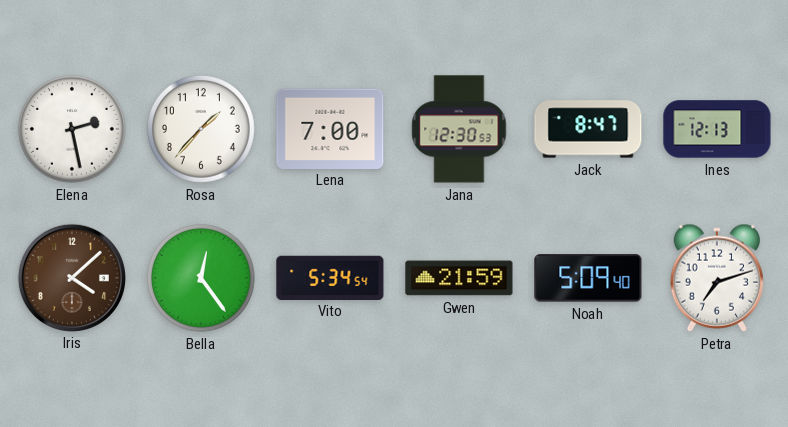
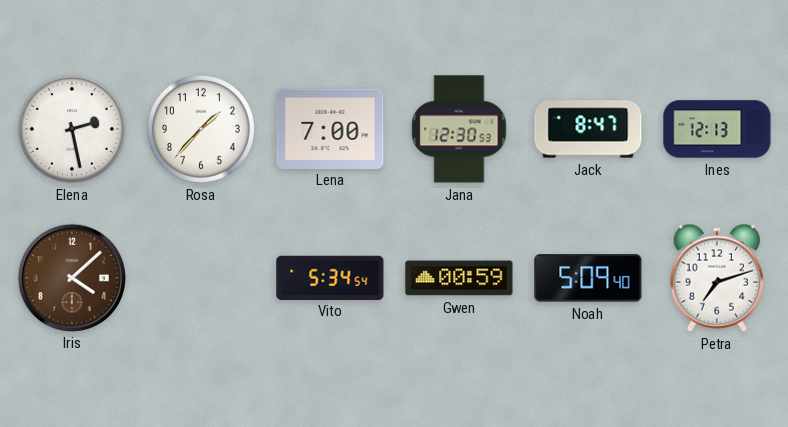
Bella: 12:24 -> none (201, 278)
Gwen: 21:59 -> 00:59 (459, 278)
